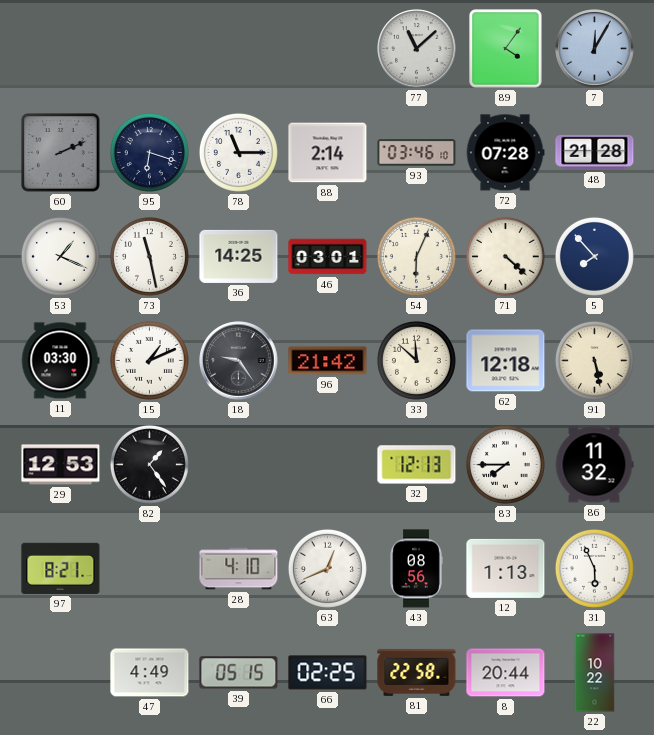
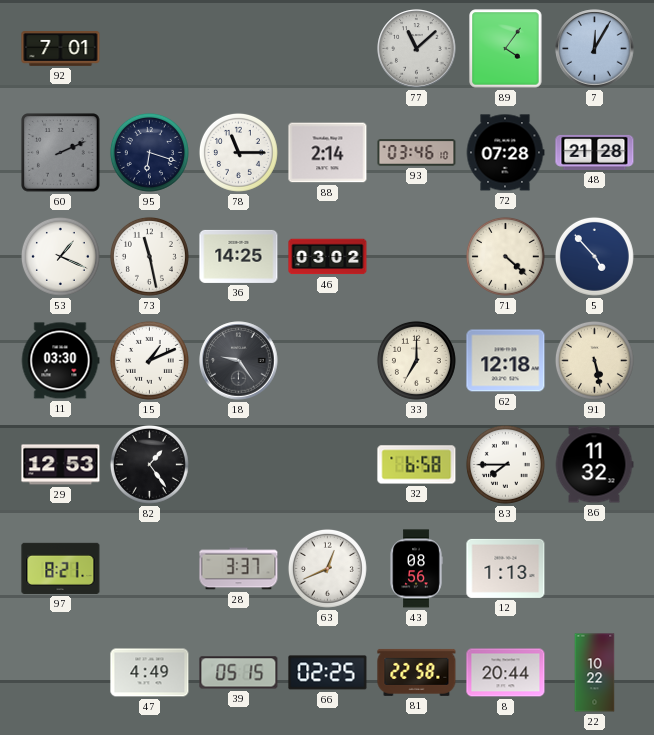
92: none -> 7:01 (61, 49)
46: 03:01 -> 03:02 (328, 257)
54: 6:04 -> none (416, 256)
5: 7:53 -> 4:53 (594, 256)
96: 21:42 -> none (328, 361)
33: 11:52 -> 7:00 (416, 360)
32: 12:13 -> 6:58 (417, 465)
28: 4:10 -> 3:37 (239, 569)
31: 5:56 -> none (594, 568)
